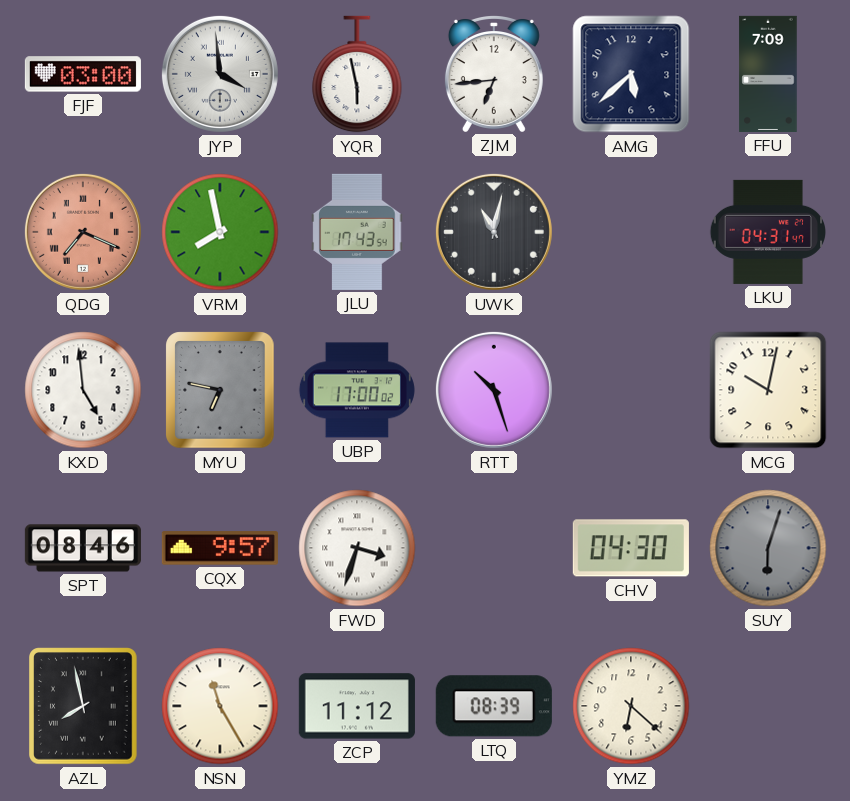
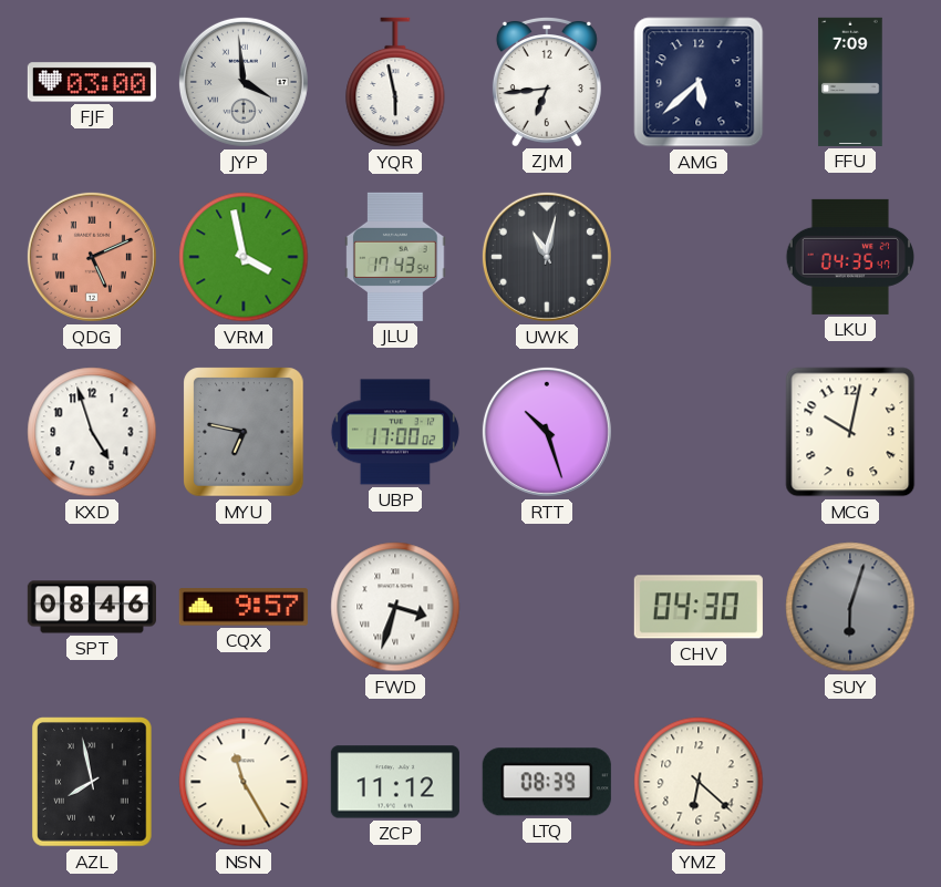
QDG: 7:19 -> 5:11 (92, 257)
VRM: 7:58 -> 3:58 (244, 257)
LKU: 04:31 -> 04:35 (849, 257)
KXD: 4:59 -> 4:57 (92, 432)
